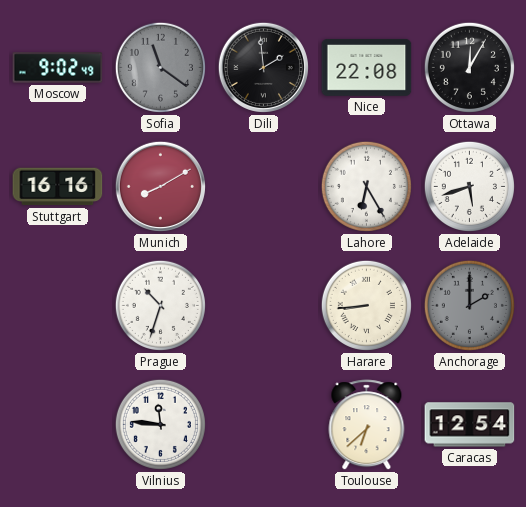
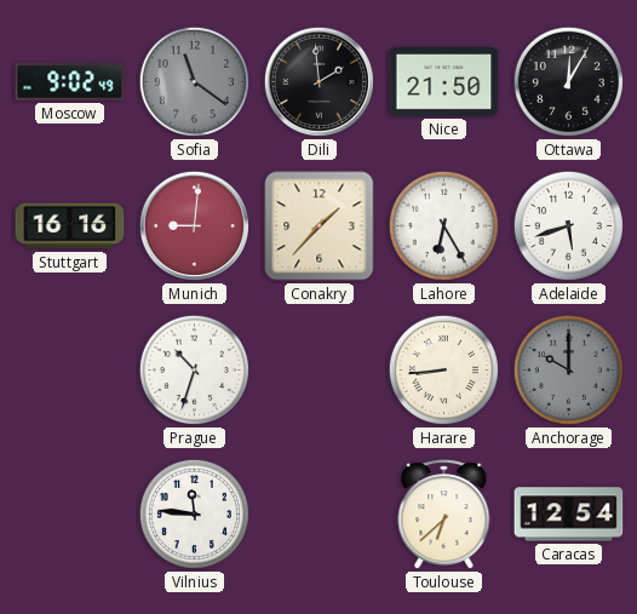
Nice: 22:08 -> 21:50 (444, 81)
Munich: 8:10 -> 9:01 (194, 225)
Conakry: none -> 1:37 (320, 226)
Anchorage: 2:00 -> 10:00 (568, 369)
